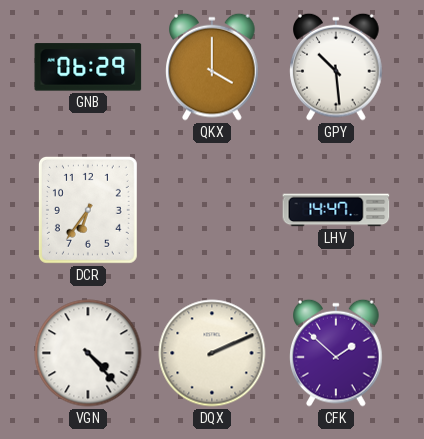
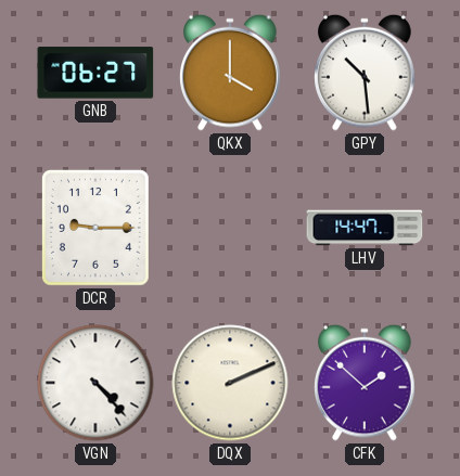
GNB: 06:29 -> 06:27 (95, 73)
DCR: 6:36 -> 9:15 (95, 228)
